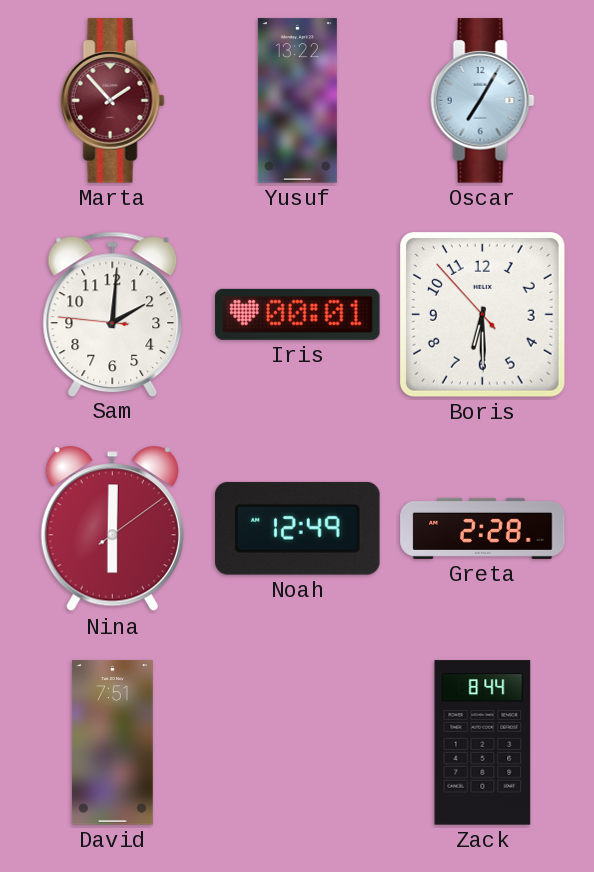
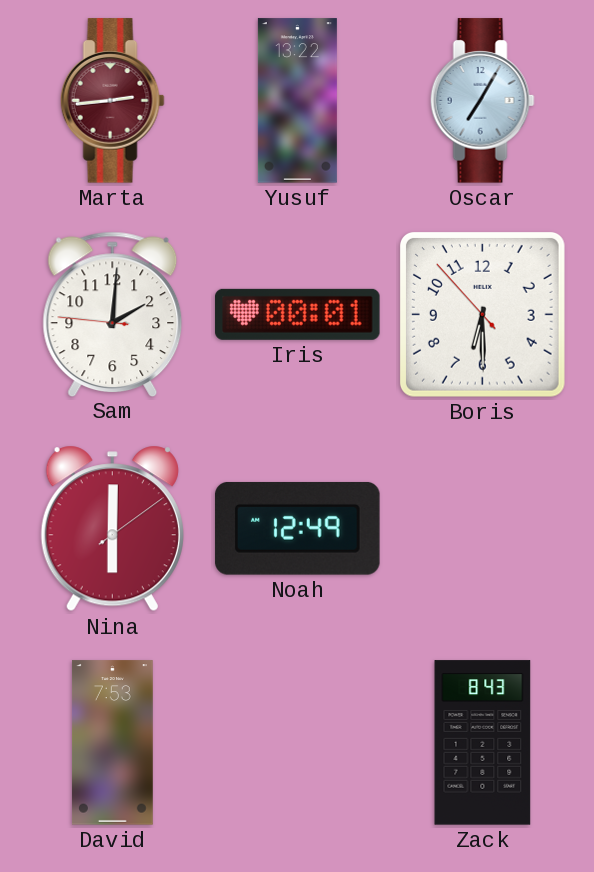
Marta: 1:53 -> 2:44 (112, 101)
Greta: 2:28 -> none (483, 528)
David: 7:51 -> 7:53 (112, 743)
Zack: 8:44 -> 8:43 (483, 743)
